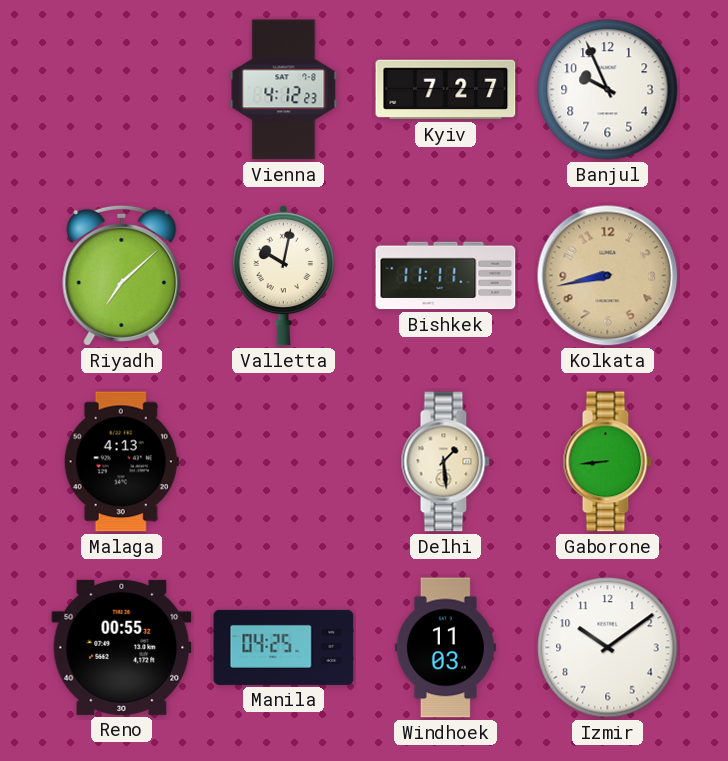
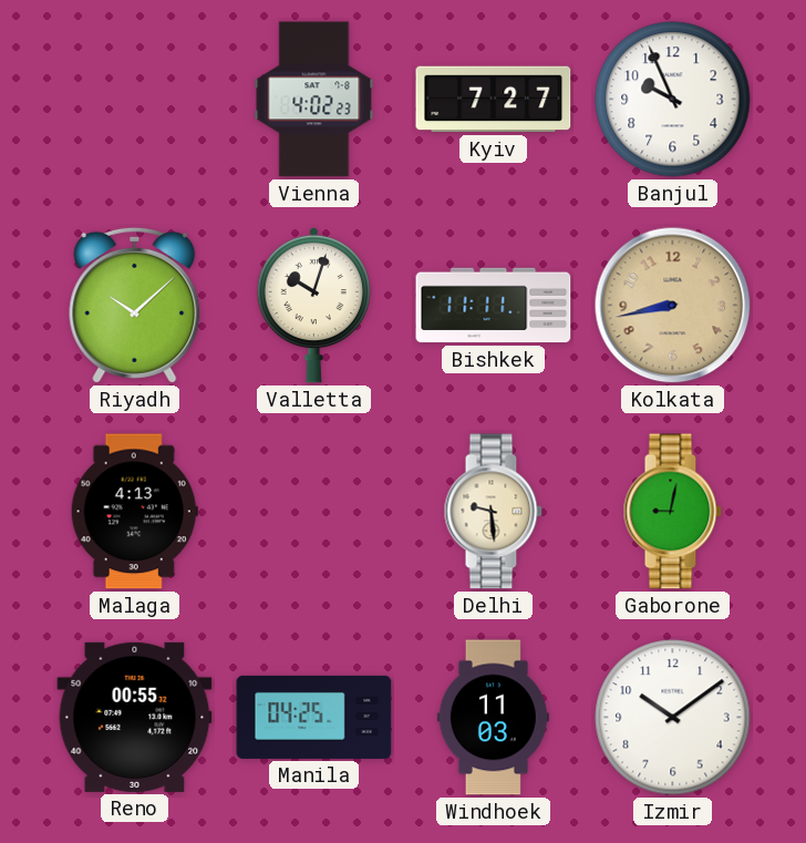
Vienna: 4:12 -> 4:02 (314, 100)
Riyadh: 7:08 -> 10:08 (135, 305)
Valletta: 10:02 -> 10:03 (313, 305)
Delhi: 1:29 -> 9:29 (493, 512)
Gaborone: 8:44 -> 9:02 (672, 512)
